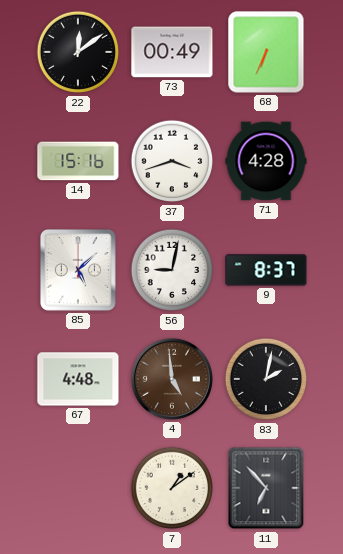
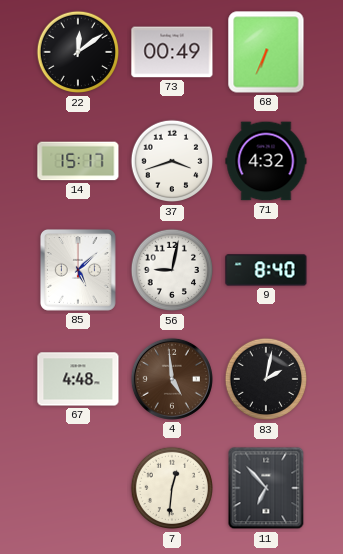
14: 15:16 -> 15:17 (78, 161)
71: 4:28 -> 4:32 (266, 161)
9: 8:37 -> 8:40 (266, 270)
7: 1:09 -> 12:31 (172, 488)
